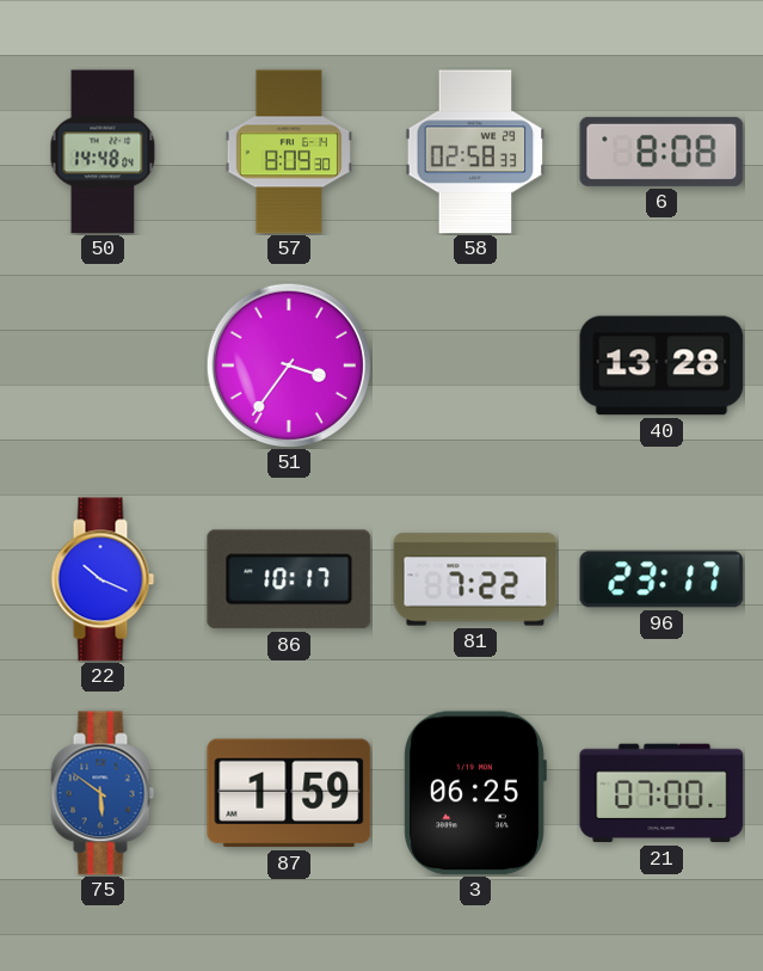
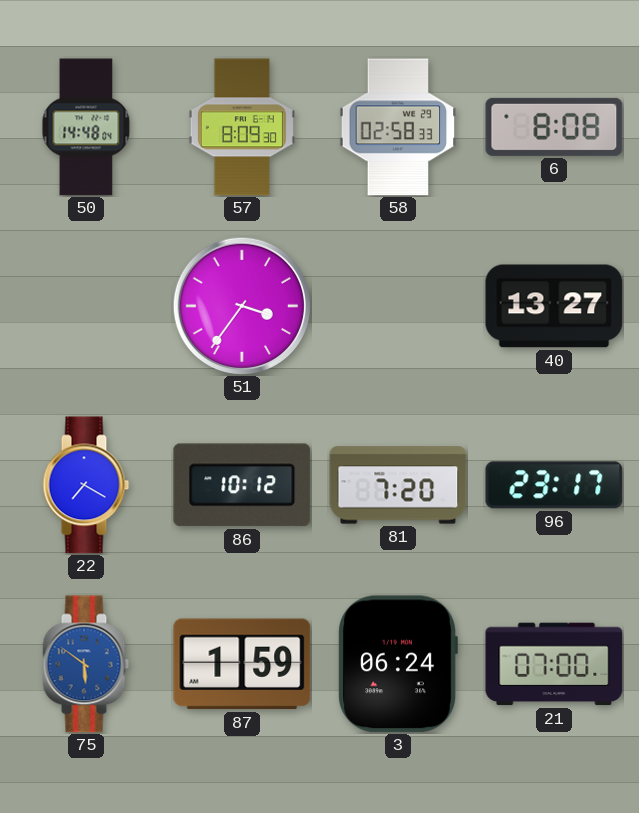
40: 13:28 -> 13:27 (554, 306)
22: 10:19 -> 7:20 (86, 485)
86: 10:17 -> 10:12 (242, 485)
81: 7:22 -> 7:20 (398, 485)
3: 06:25 -> 06:24 (398, 664)
